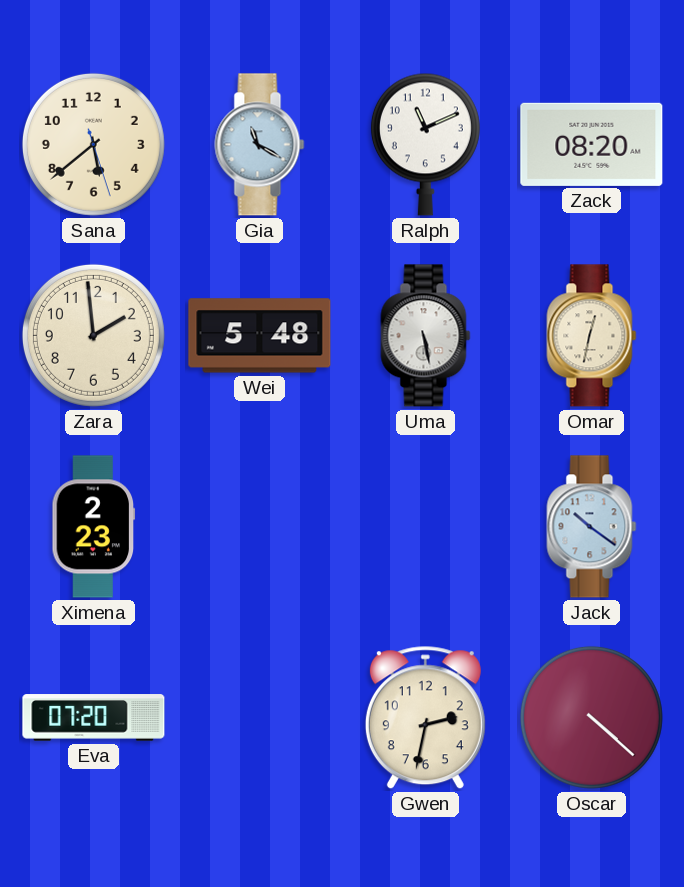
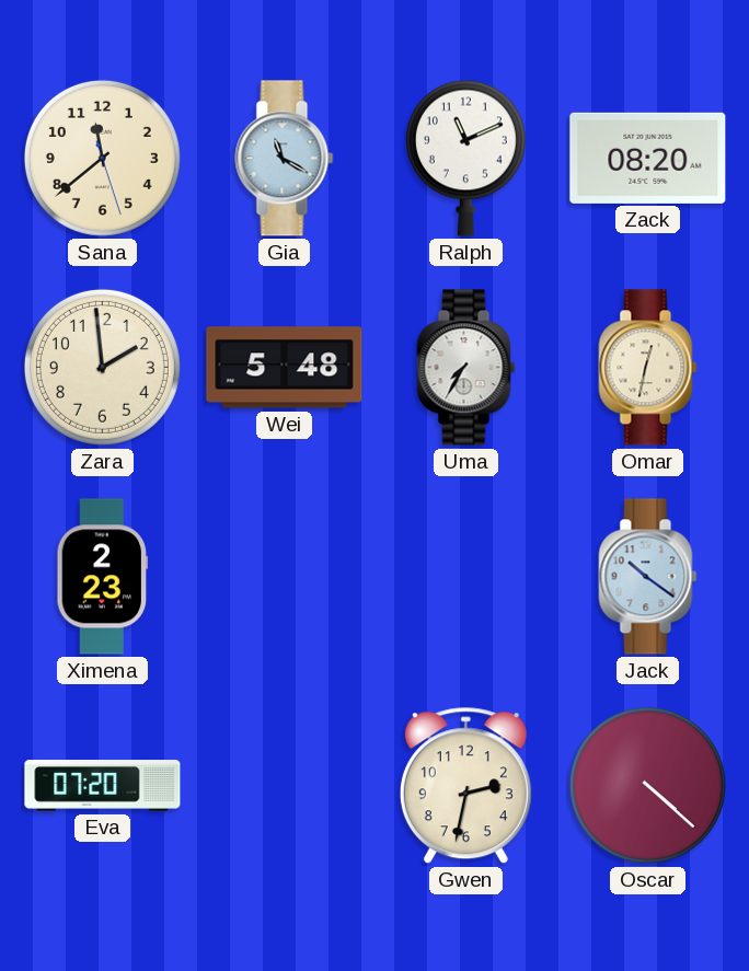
Sana: 5:38 -> 11:38 (102, 158)
Uma: 5:28 -> 7:35 (466, 368)
